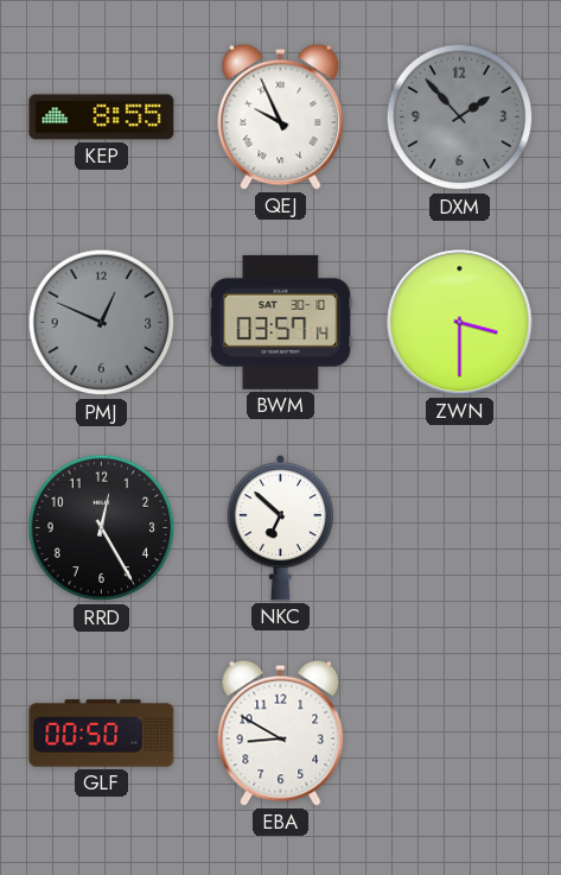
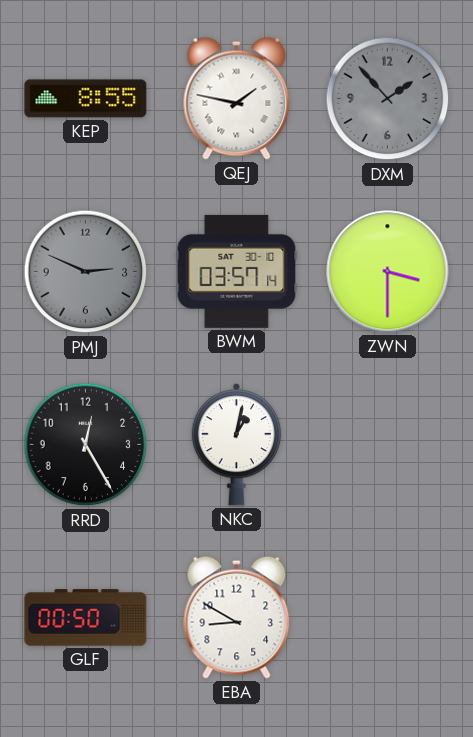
QEJ: 9:56 -> 1:47 (237, 98)
PMJ: 12:49 -> 2:49 (86, 272)
NKC: 6:52 -> 1:02 (236, 445)
